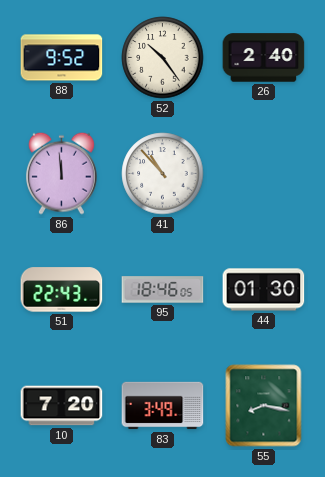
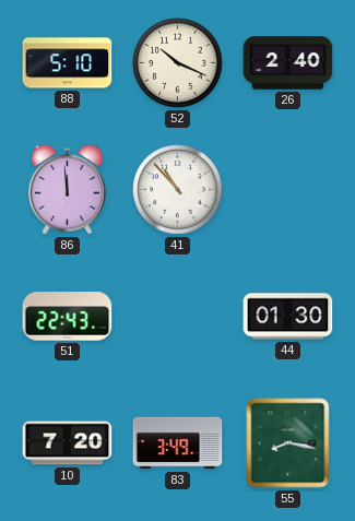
88: 9:52 -> 5:10 (68, 63)
52: 10:24 -> 10:19 (178, 63)
95: 18:46 -> none (163, 290)
